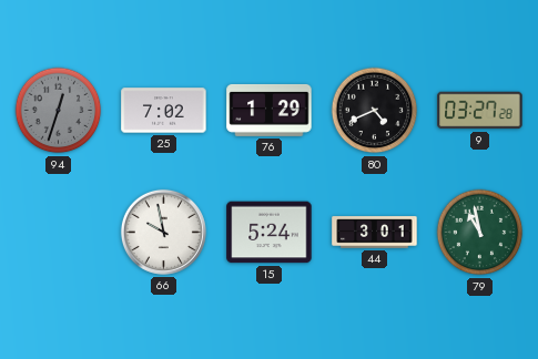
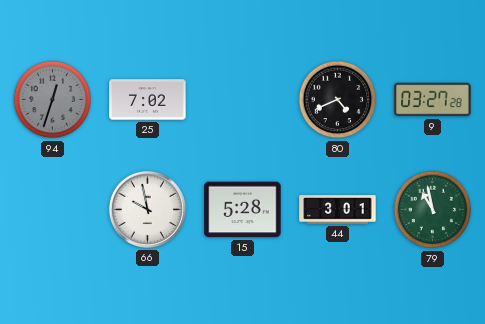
76: 1:29 -> none (270, 110)
15: 5:24 -> 5:28 (243, 210)
